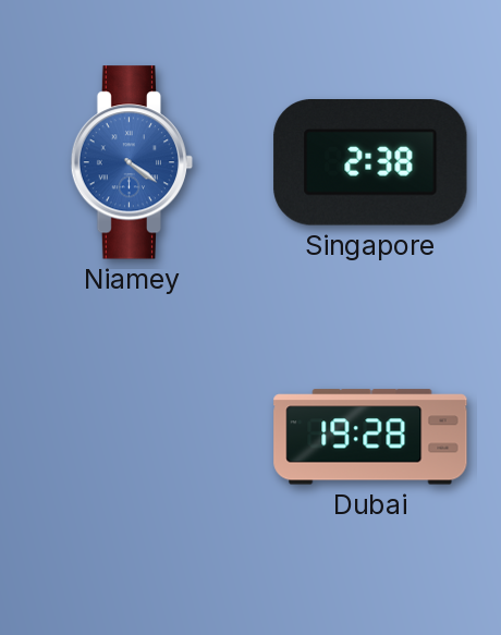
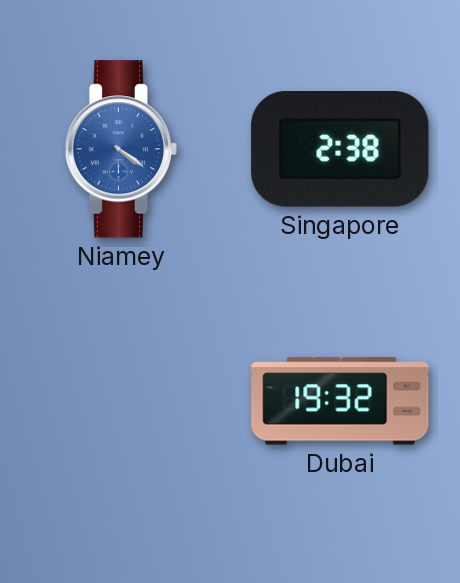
Dubai: 19:28 -> 19:32 (340, 401)
